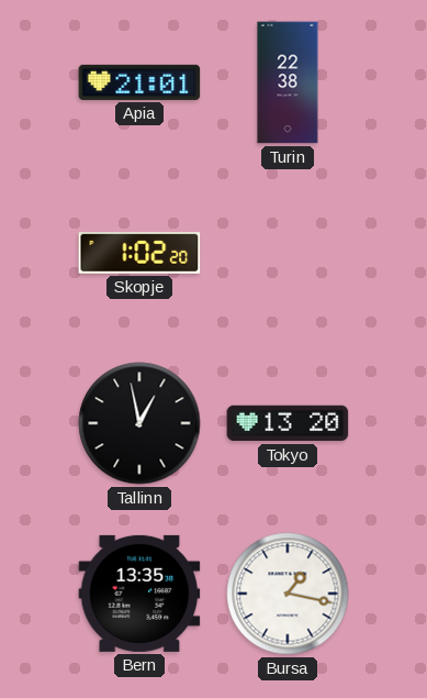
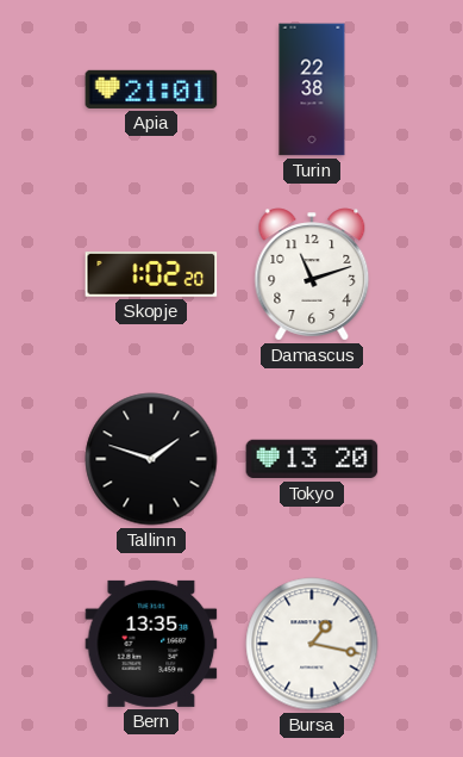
Damascus: none -> 11:12 (312, 274)
Tallinn: 12:58 -> 1:48 (151, 459)
